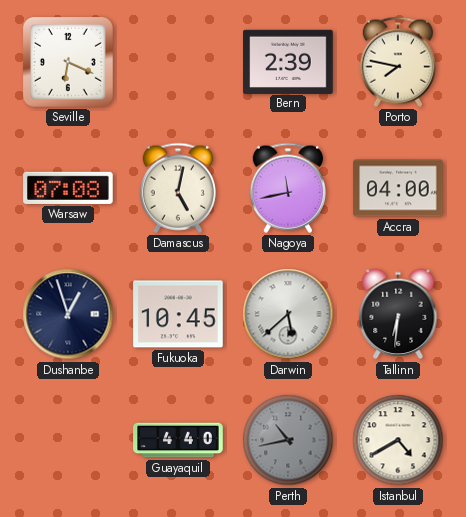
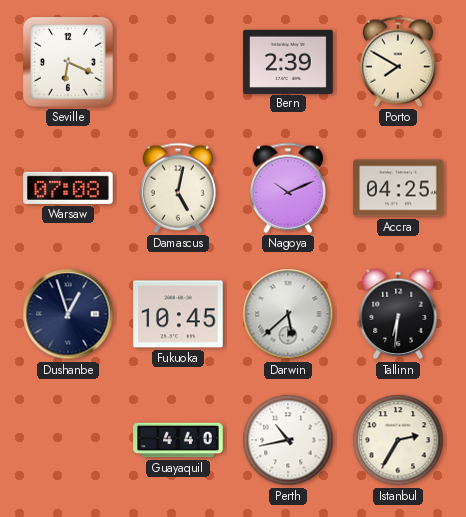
Porto: 7:47 -> 7:50 (398, 62)
Nagoya: 11:43 -> 10:11 (288, 188)
Accra: 04:00 -> 04:25 (398, 188)
Perth dial: grey -> white (288, 440)
Istanbul: 4:40 -> 2:35 (398, 440)
